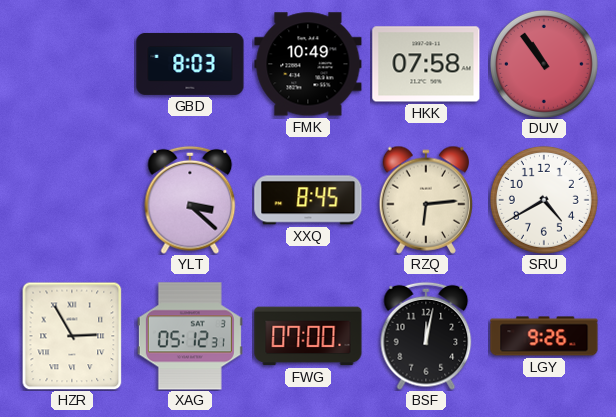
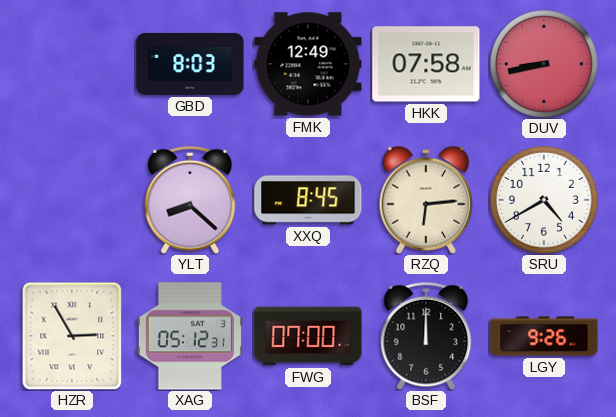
FMK: 10:49 -> 12:49 (308, 64)
DUV: 10:54 -> 8:43 (544, 64)
YLT: 3:22 -> 8:22 (190, 200)
BSF: 12:02 -> 12:00 (426, 336)
